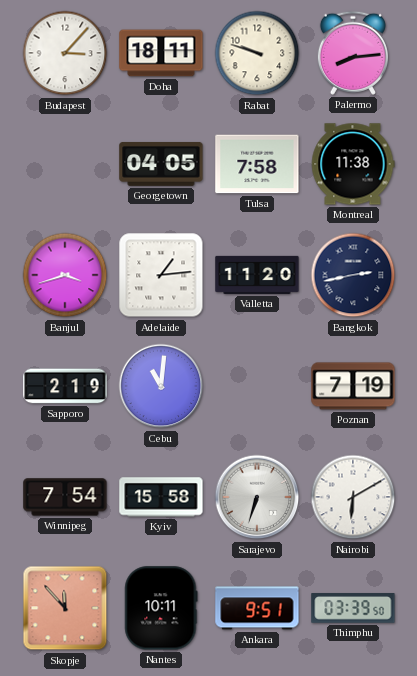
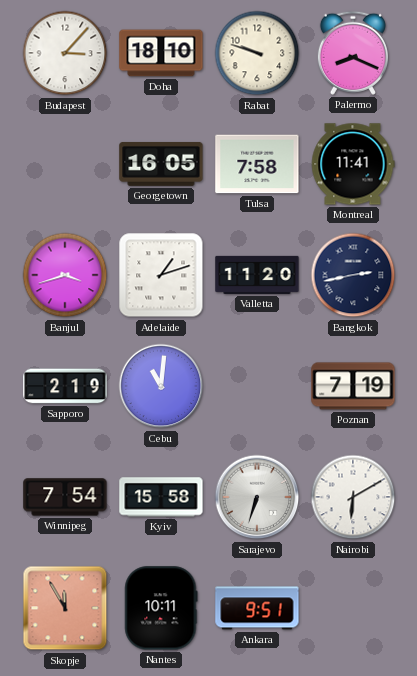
Doha: 18:11 -> 18:10 (161, 53)
Palermo: 8:14 -> 8:19 (353, 53)
Georgetown: 04:05 -> 16:05 (161, 164)
Montreal: 11:38 -> 11:41 (353, 164)
Adelaide: 1:14 -> 1:12 (161, 275)
Skopje: 11:53 -> 11:55 (65, 608)
Thimphu: 03:39 -> none (353, 608)
